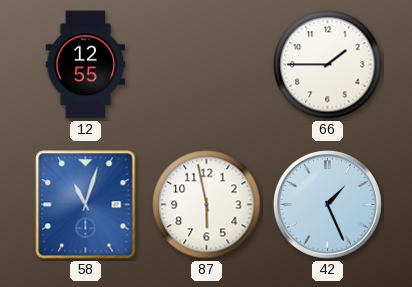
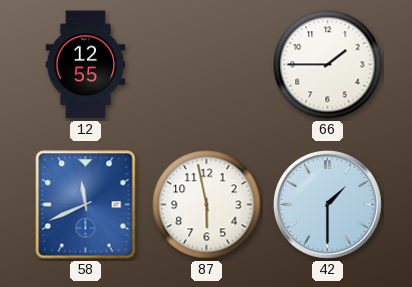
58: 11:03 -> 11:41 (86, 205)
42: 1:26 -> 1:30 (327, 204)
